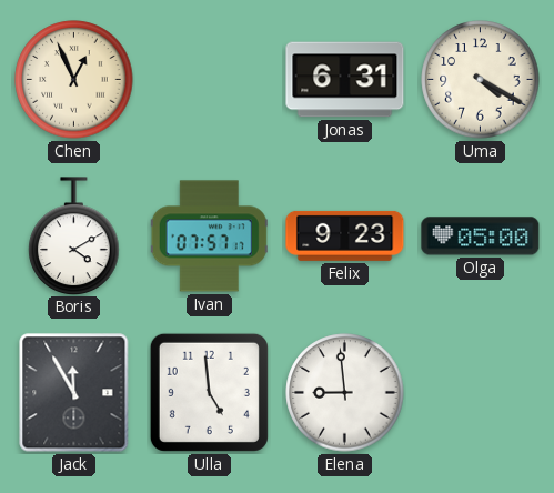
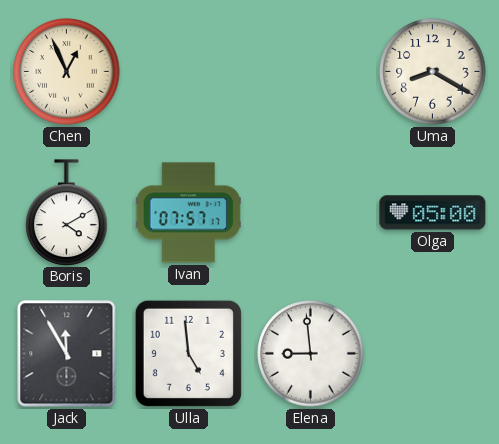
Jonas: 6:31 -> none (345, 80)
Uma: 4:20 -> 8:20 (433, 72)
Felix: 9:23 -> none (345, 235)
